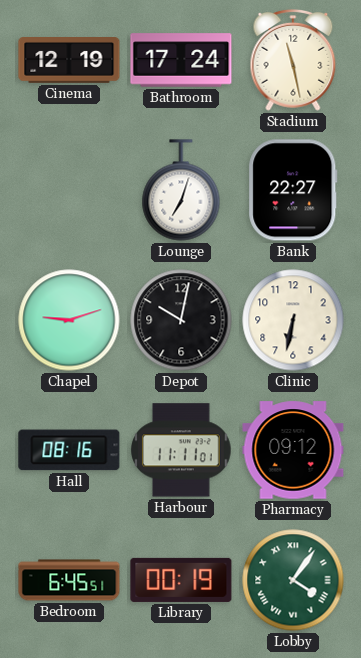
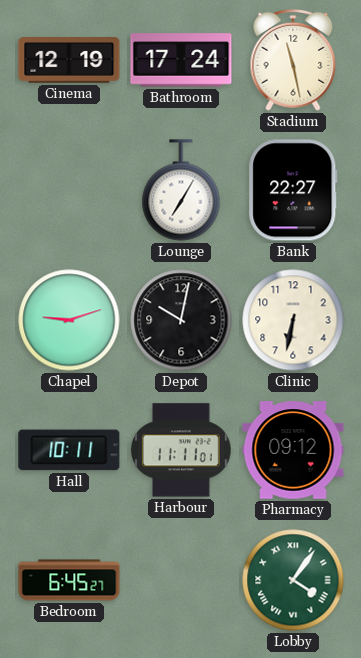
Lounge: 7:03 -> 7:05 (181, 190)
Hall: 08:16 -> 10:11 (69, 450)
Bedroom: 6:45:51 -> 6:45:27 (69, 580)
Library: 00:19 -> none (181, 580)
